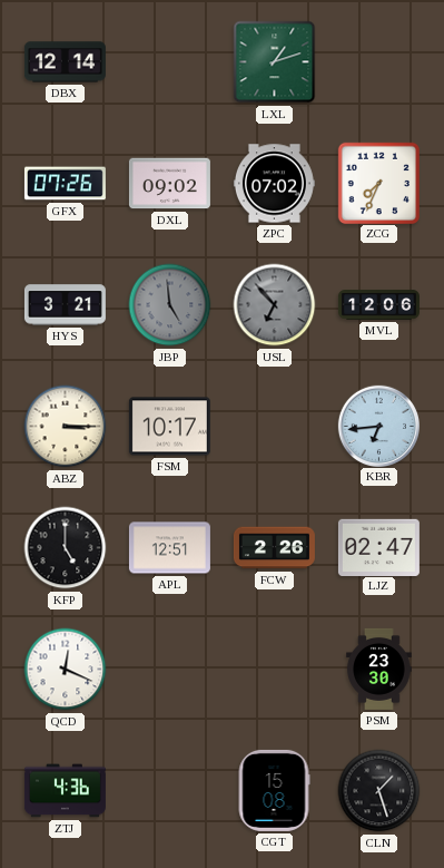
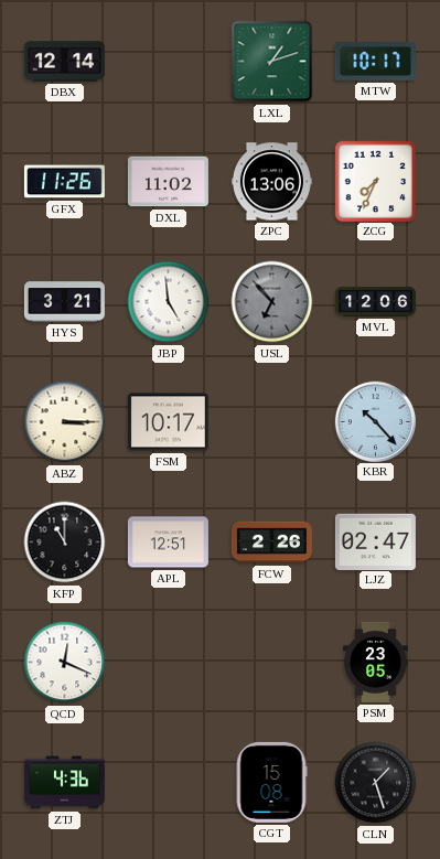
MTW: none -> 10:17 (375, 62)
GFX: 07:26 -> 11:26 (64, 182)
DXL: 09:02 -> 11:02 (168, 182)
ZPC: 07:02 -> 13:06 (271, 182)
JBP dial: grey -> white (169, 302)
KBR: 6:44 -> 10:23 (375, 421)
KFP: 5:00 -> 11:00 (65, 543)
PSM: 23:30 -> 23:05 (376, 662)
